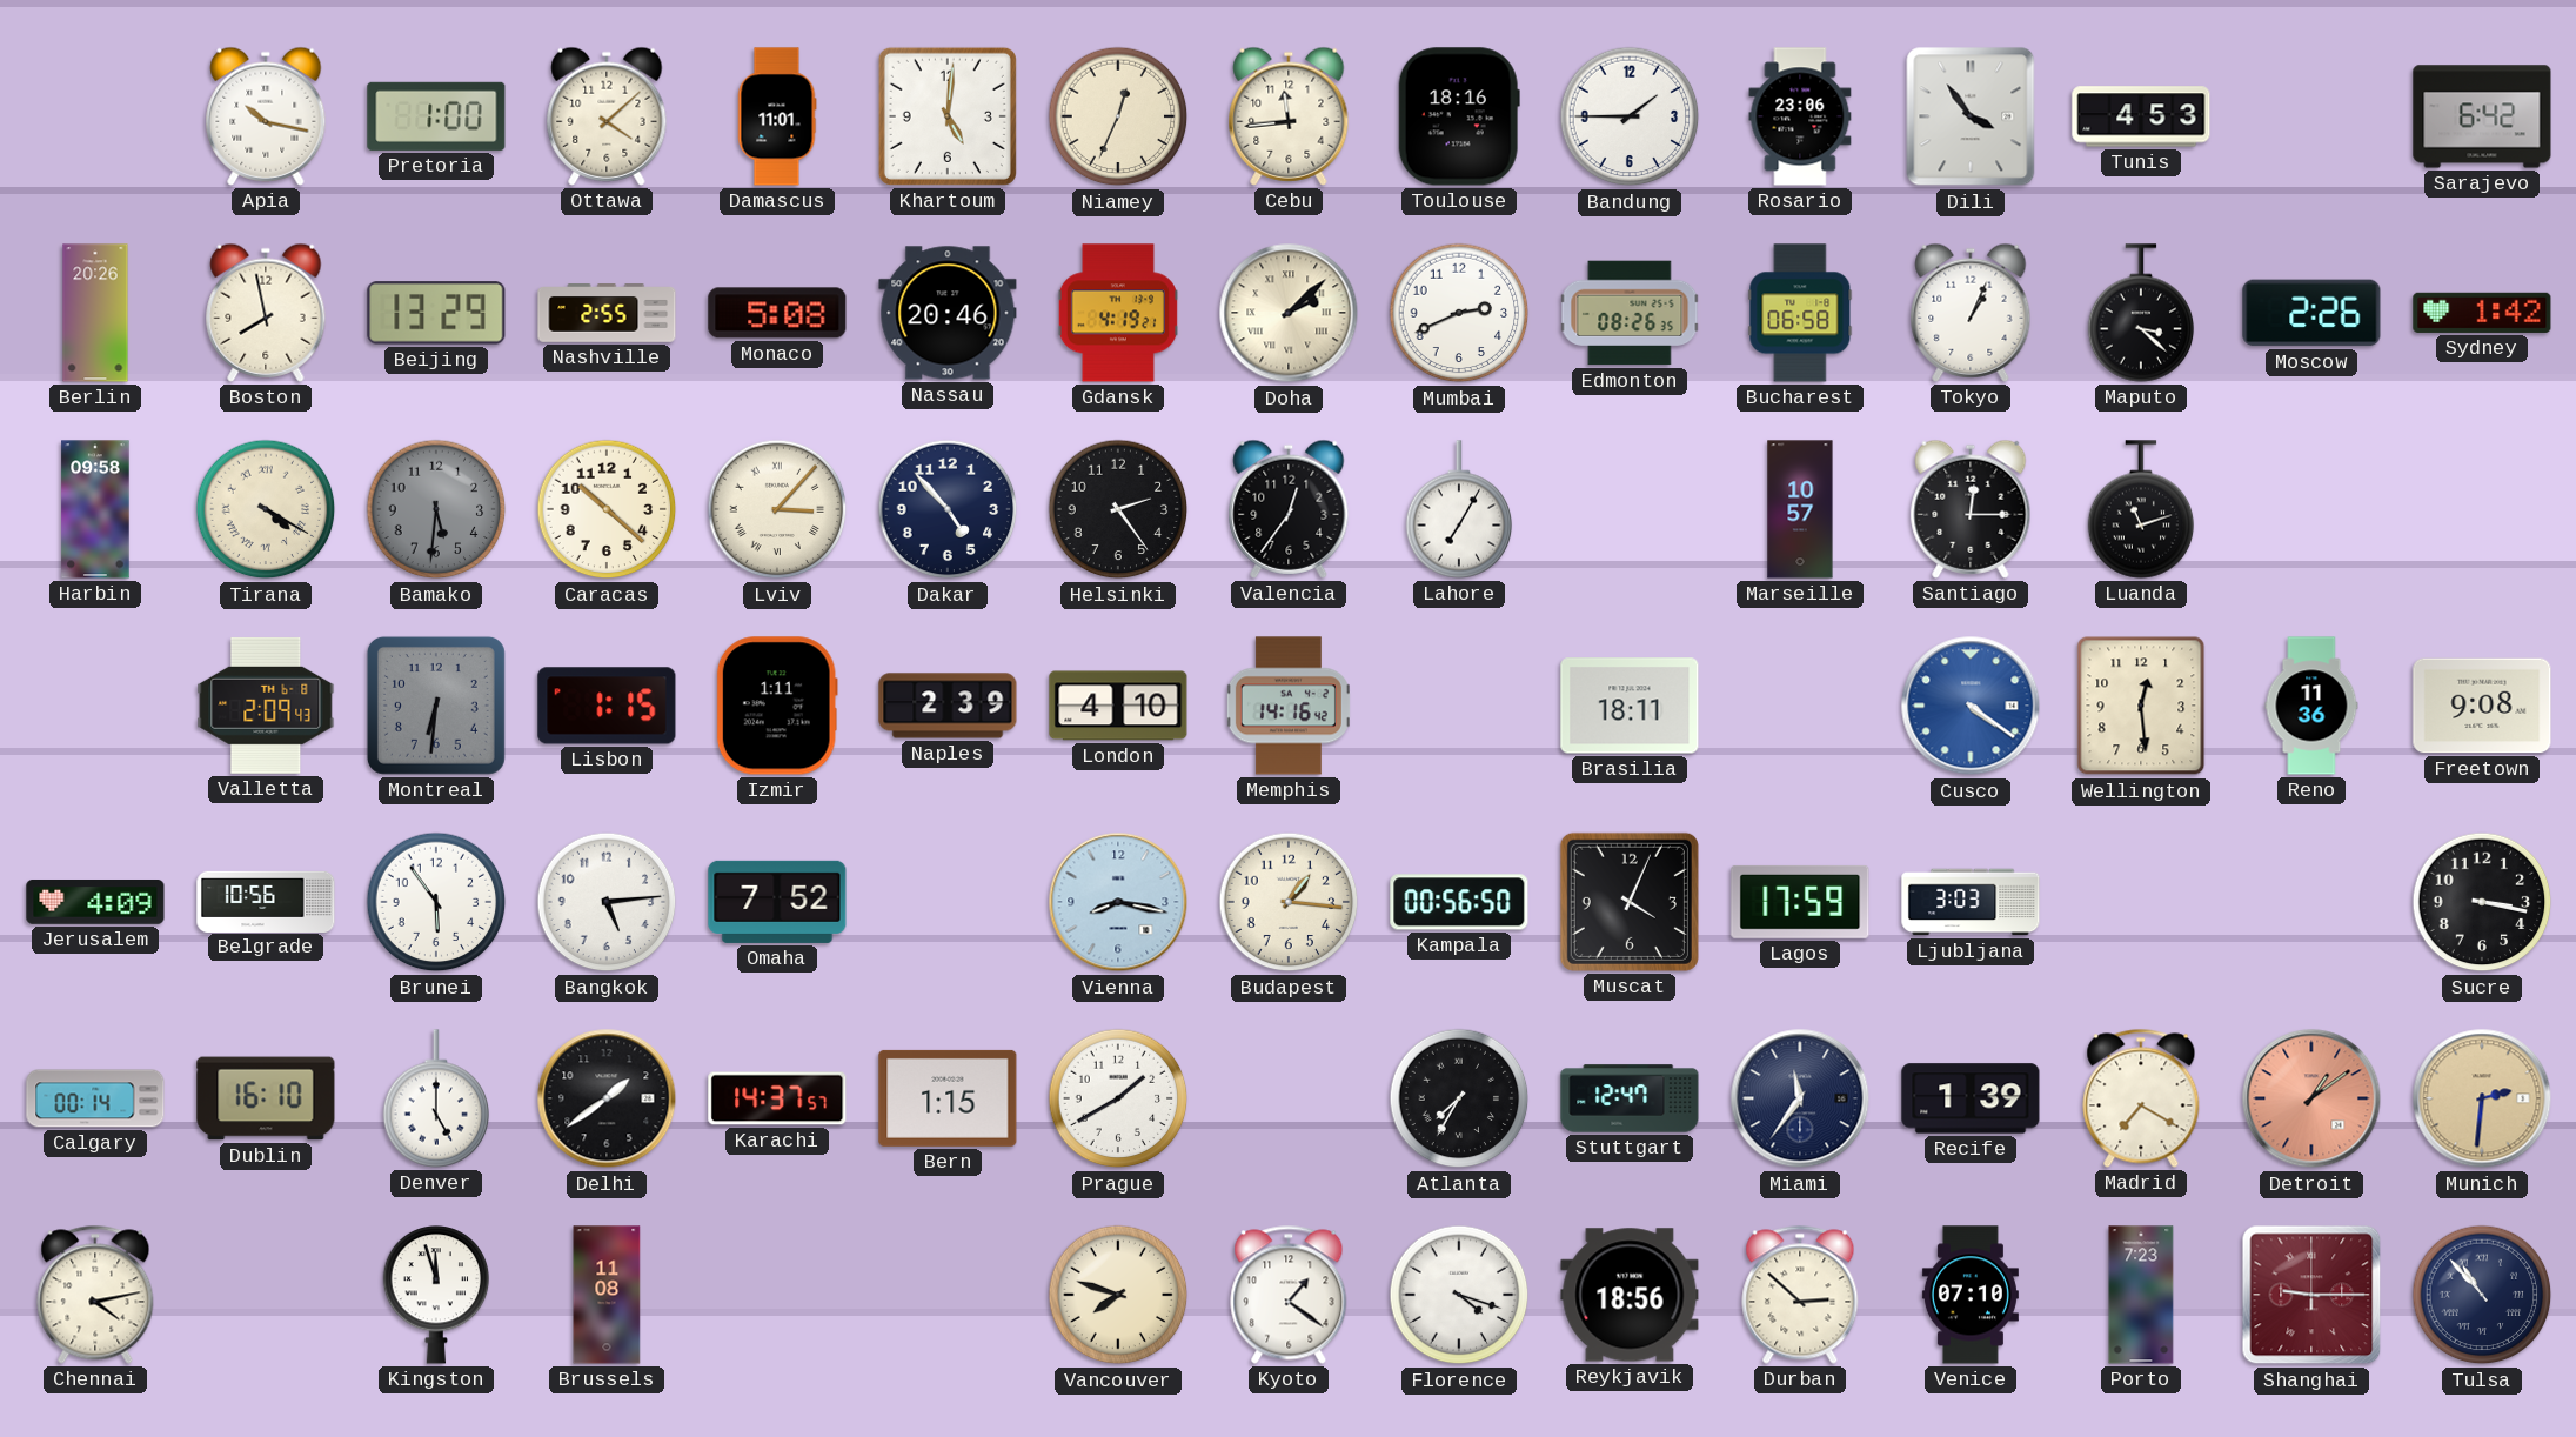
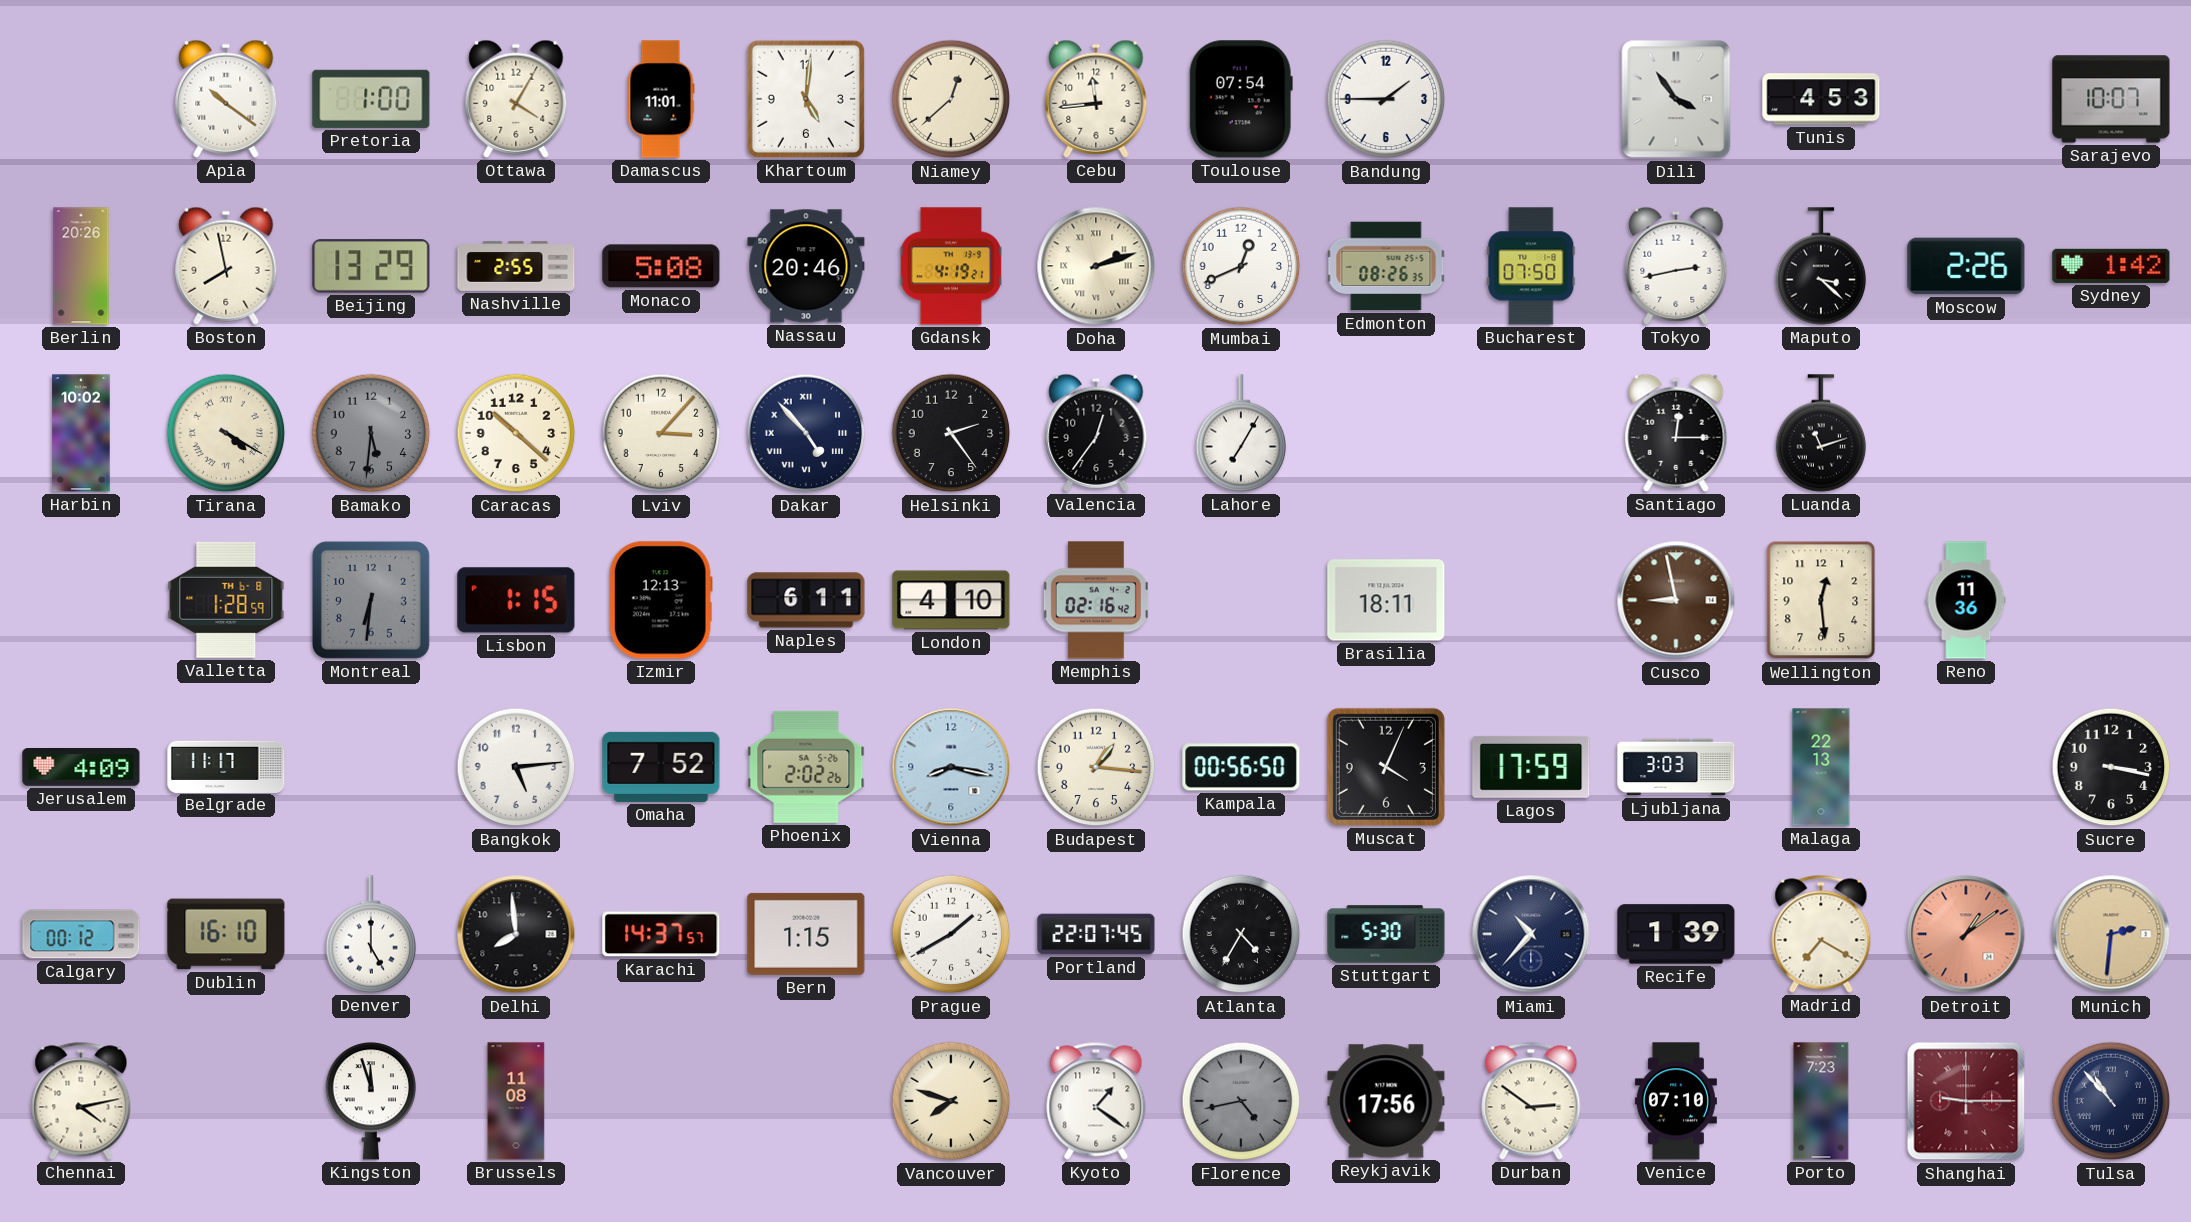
Apia: 10:17 -> 10:21 (226, 99)
Ottawa: 4:08 -> 4:05 (516, 99)
Niamey: 12:34 -> 12:38 (951, 99)
Toulouse: 18:16 -> 07:54 (1241, 99)
Rosario: 23:06 -> none (1800, 116)
Sarajevo: 6:42 -> 10:07 (2111, 99)
Doha: 2:08 -> 2:12 (1096, 266)
Mumbai: 2:41 -> 12:41 (1241, 266)
Bucharest: 06:58 -> 07:50 (1531, 266)
Tokyo: 1:04 -> 2:43 (1676, 266)
Harbin: 09:58 -> 10:02 (81, 433)
Lviv numerals: Roman -> Arabic (661, 433)
Dakar numerals: Arabic -> Roman (806, 433)
Marseille: 10:57 -> none (1800, 509)
Valletta: 2:09 -> 1:28 (226, 600)
Izmir: 1:11 -> 12:13 (661, 600)
Naples: 2:39 -> 6:11 (806, 600)
Memphis: 14:16 -> 02:16 (1096, 600)
Cusco: 4:21 -> 8:58 (1676, 600)
Cusco dial: blue -> brown (1676, 600)
Freetown: 9:08 -> none (2482, 706)
Belgrade: 10:56 -> 11:17 (226, 766)
Brunei: 5:54 -> none (436, 902)
Phoenix: none -> 2:02 (806, 767)
Malaga: none -> 22:13 (1821, 767)
Calgary: 00:14 -> 00:12 (81, 934)
Delhi: 1:39 -> 7:59 (516, 934)
Portland: none -> 22:07 (1096, 934)
Atlanta: 7:35 -> 4:35 (1241, 934)
Stuttgart: 12:47 -> 5:30 (1386, 934)
Miami: 11:36 -> 10:37 (1531, 934)
Florence: 4:18 -> 4:43 (1241, 1101)
Florence dial: white -> grey (1241, 1101)
Reykjavik: 18:56 -> 17:56 (1386, 1101)
Durban: 2:52 -> 2:51 (1531, 1101)
